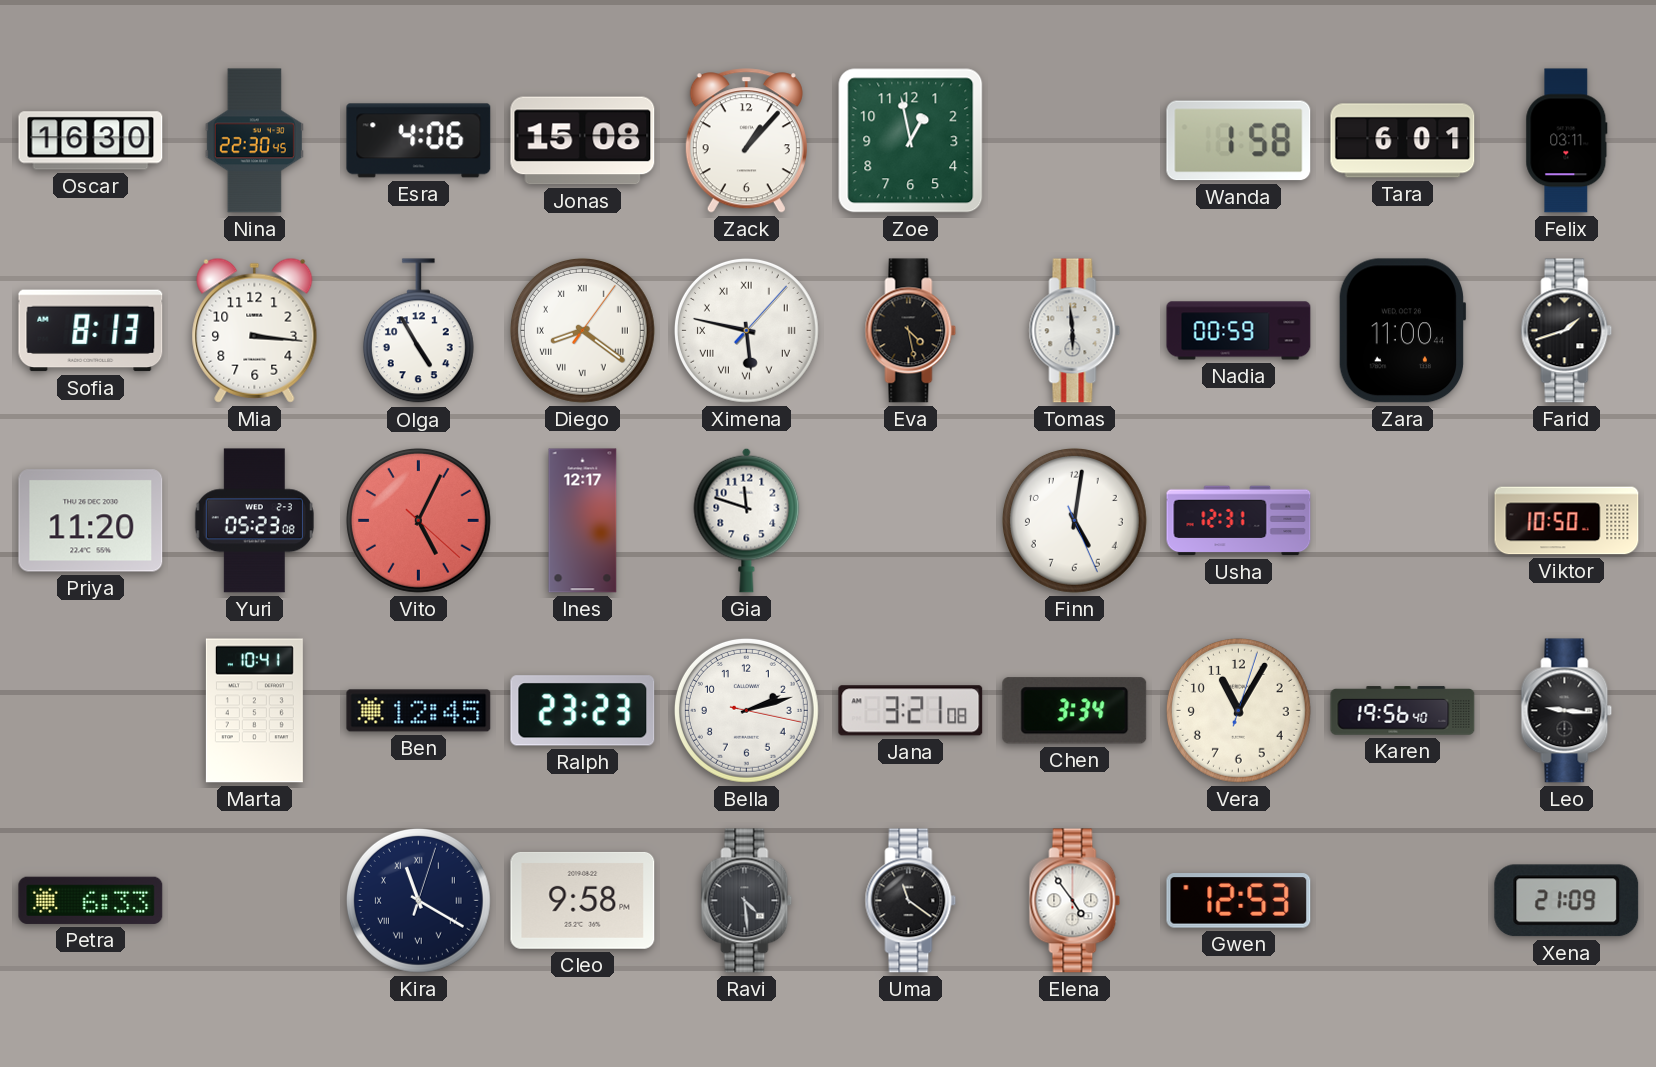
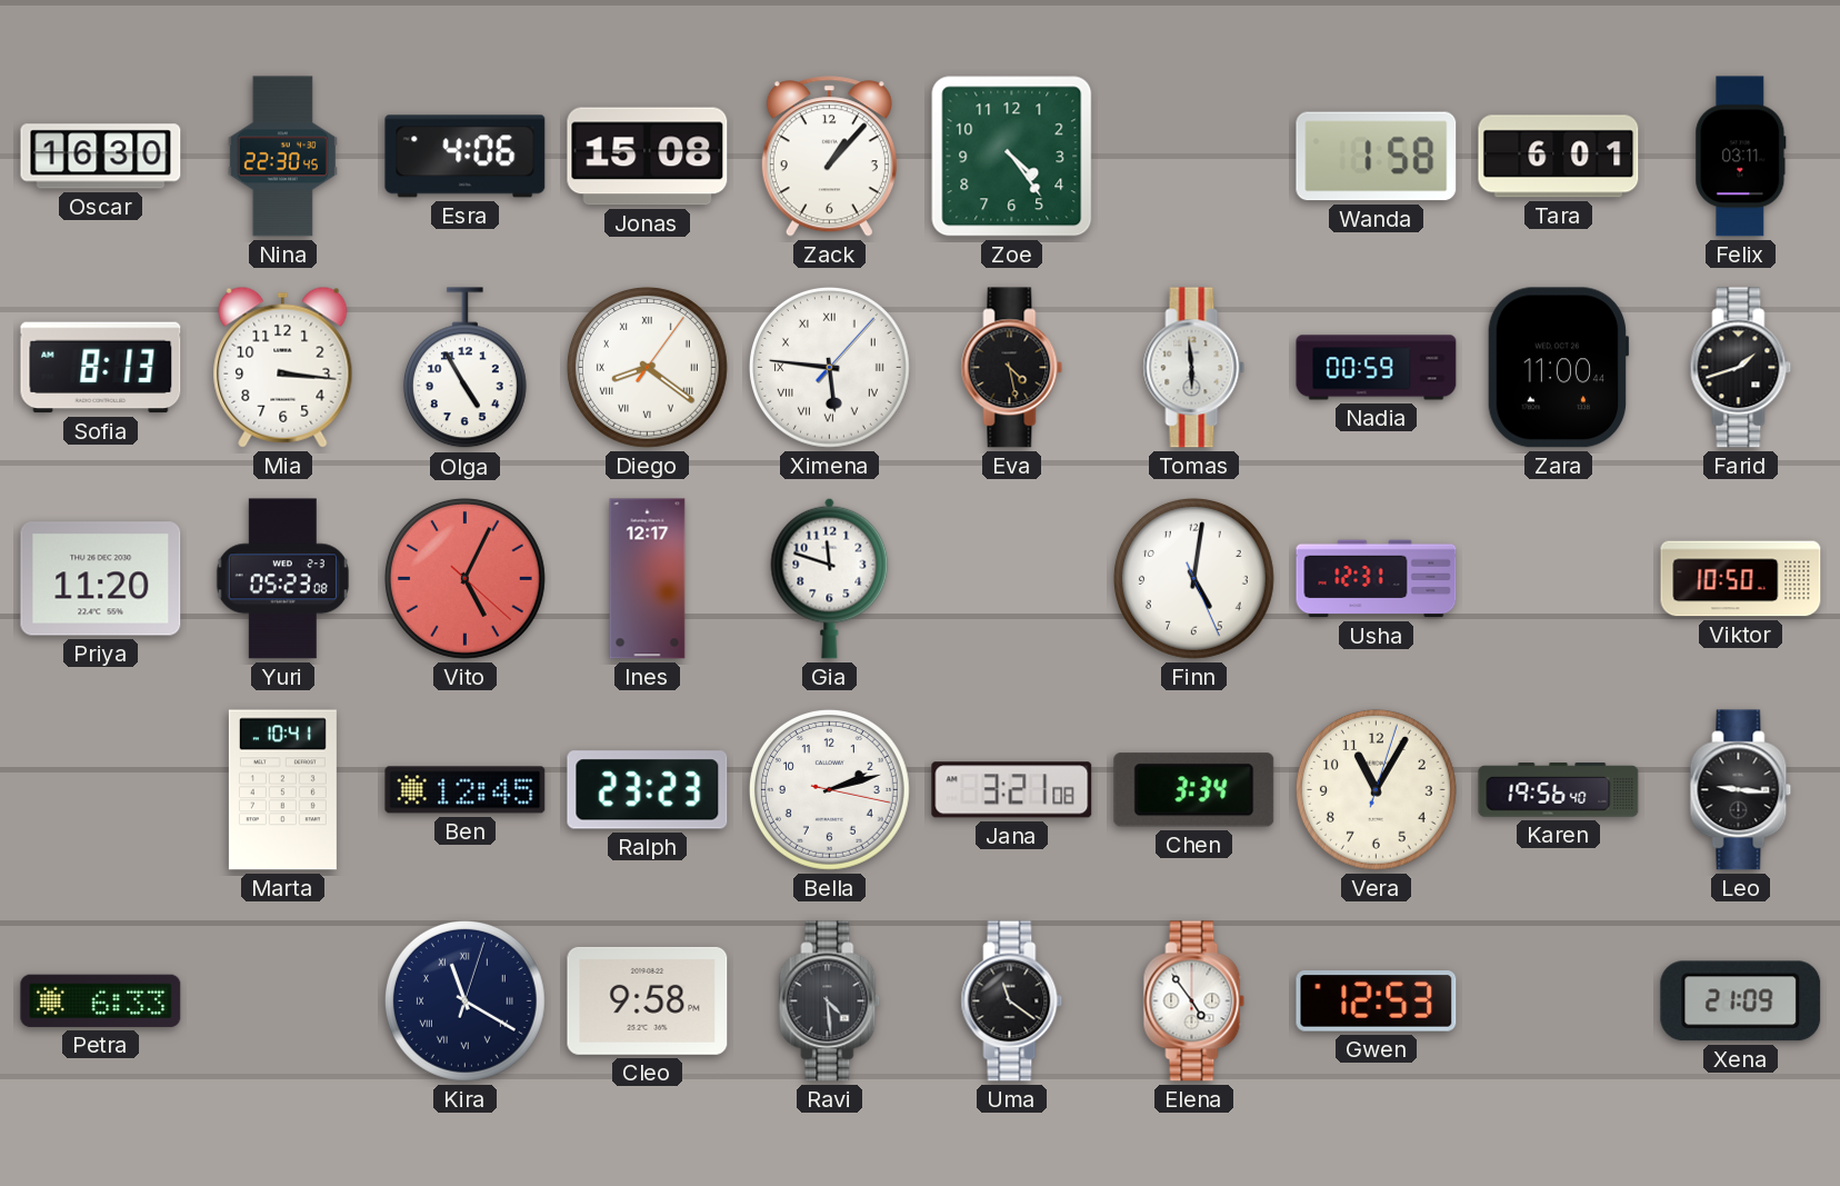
Zoe: 12:58 -> 4:24 (1012, 157)
Ximena: 5:47 -> 5:46 (829, 367)
